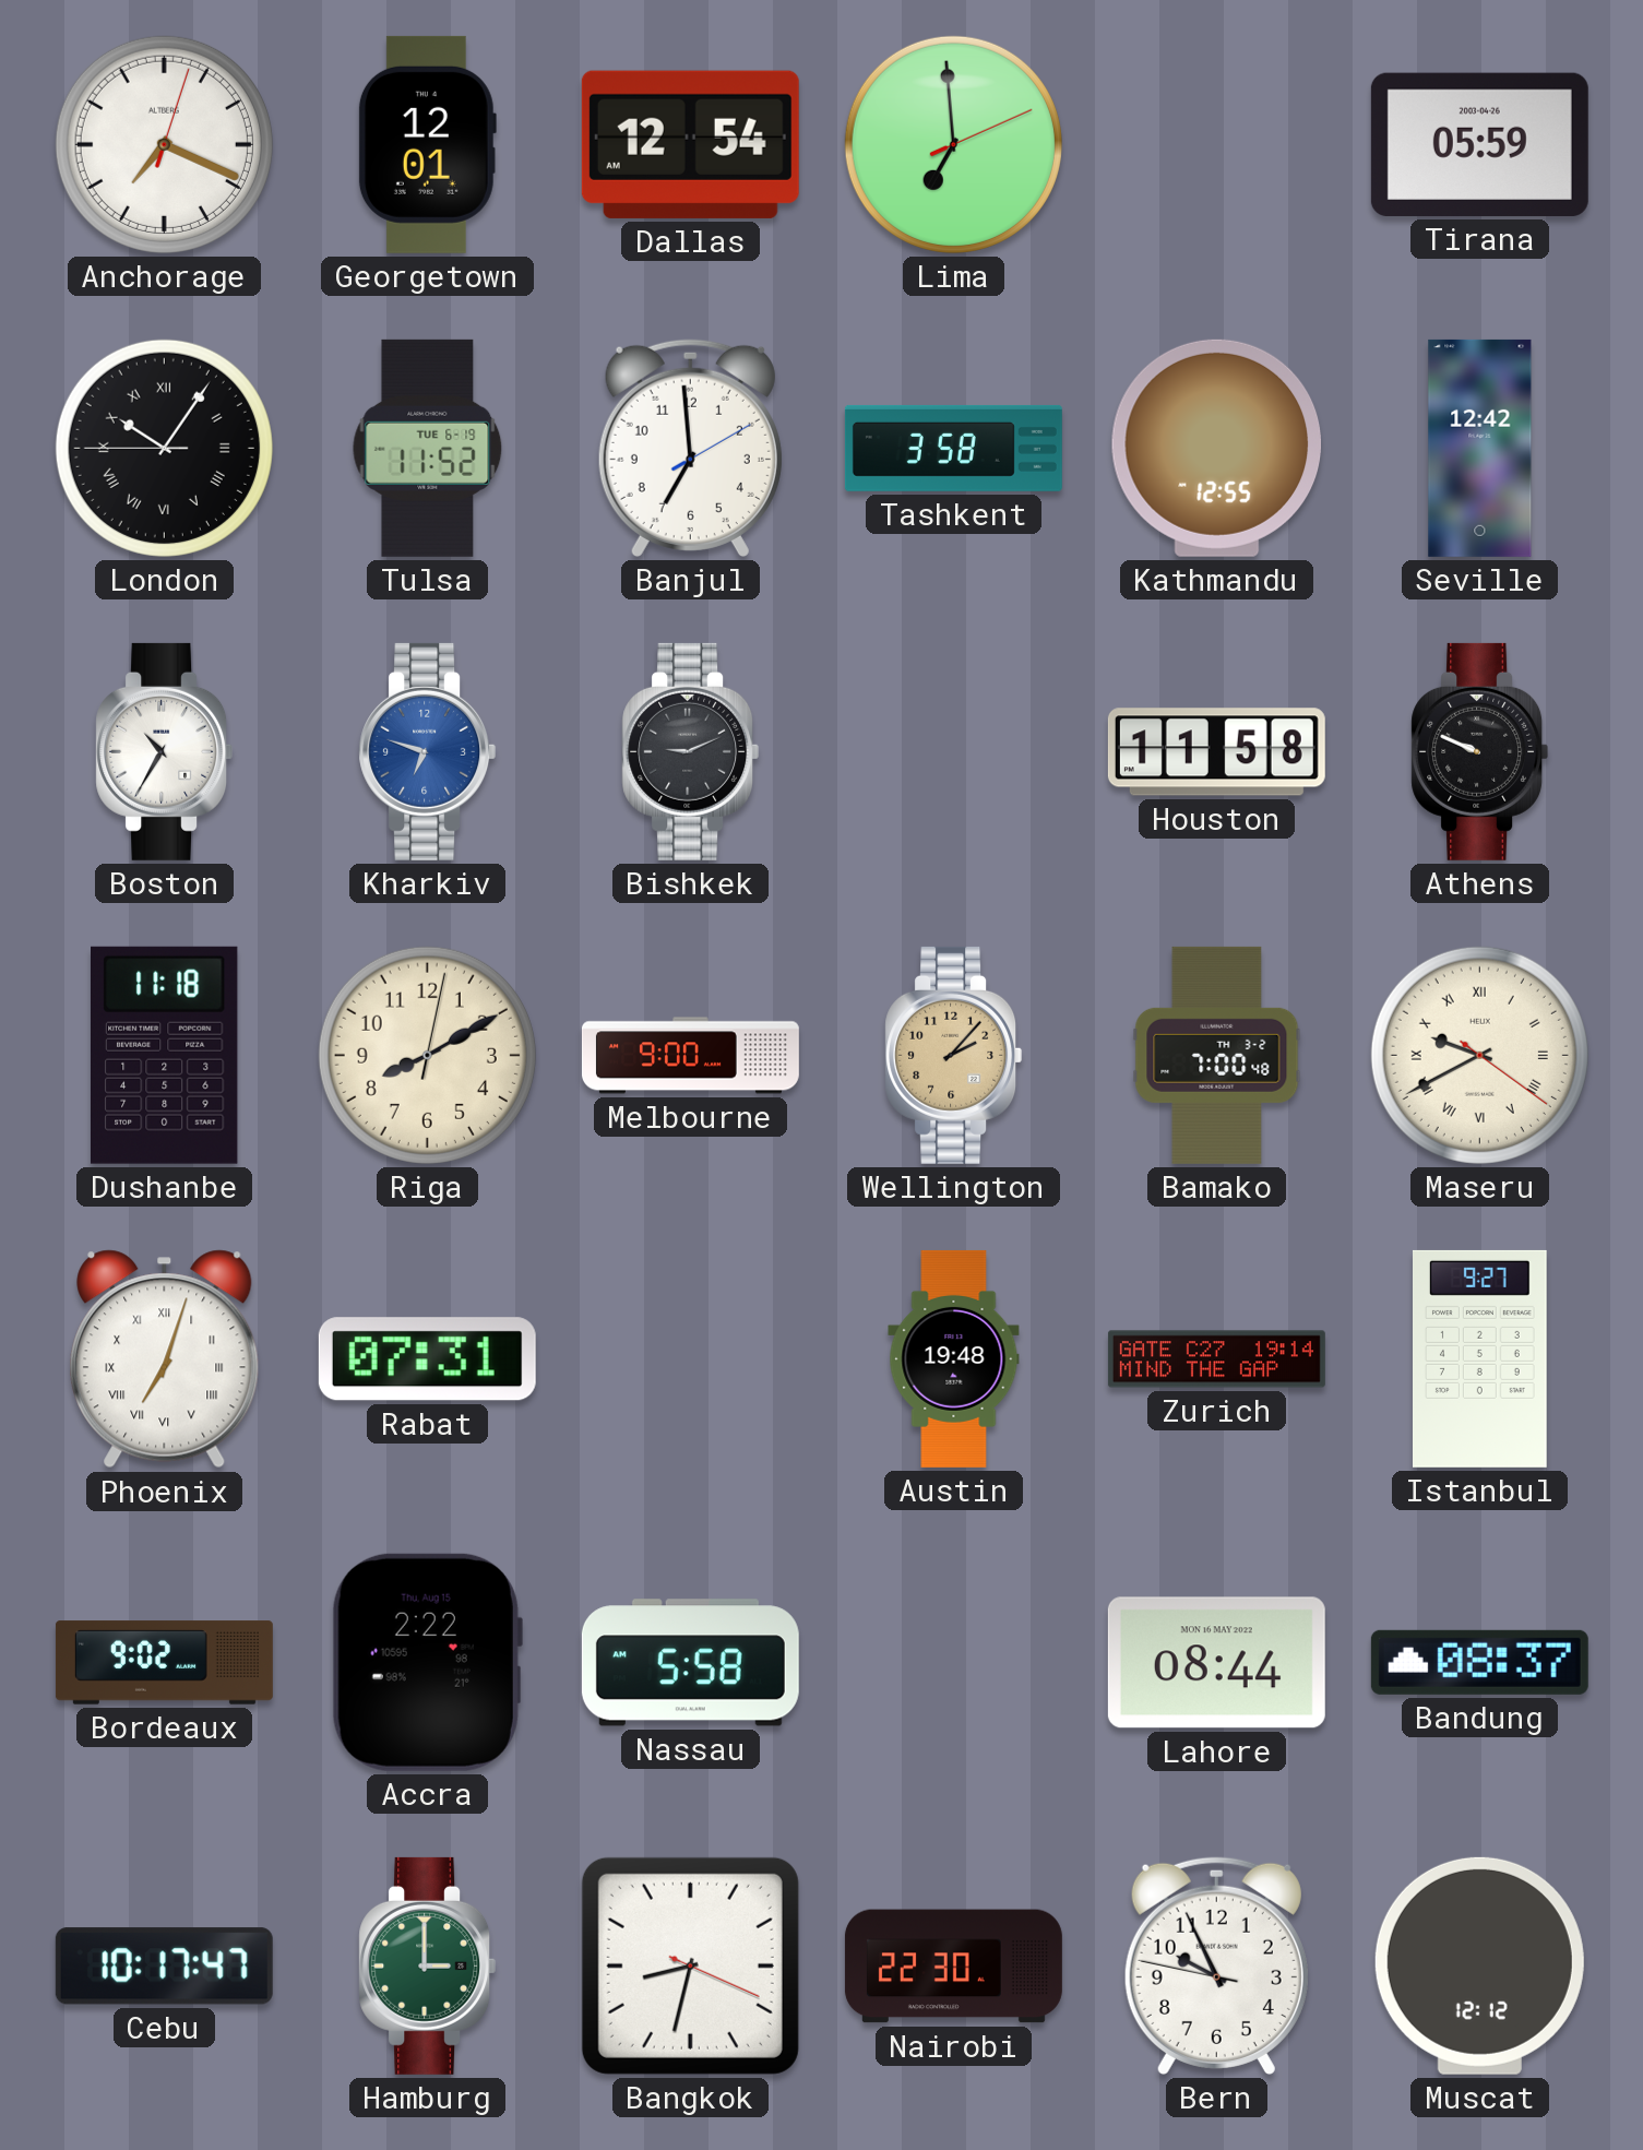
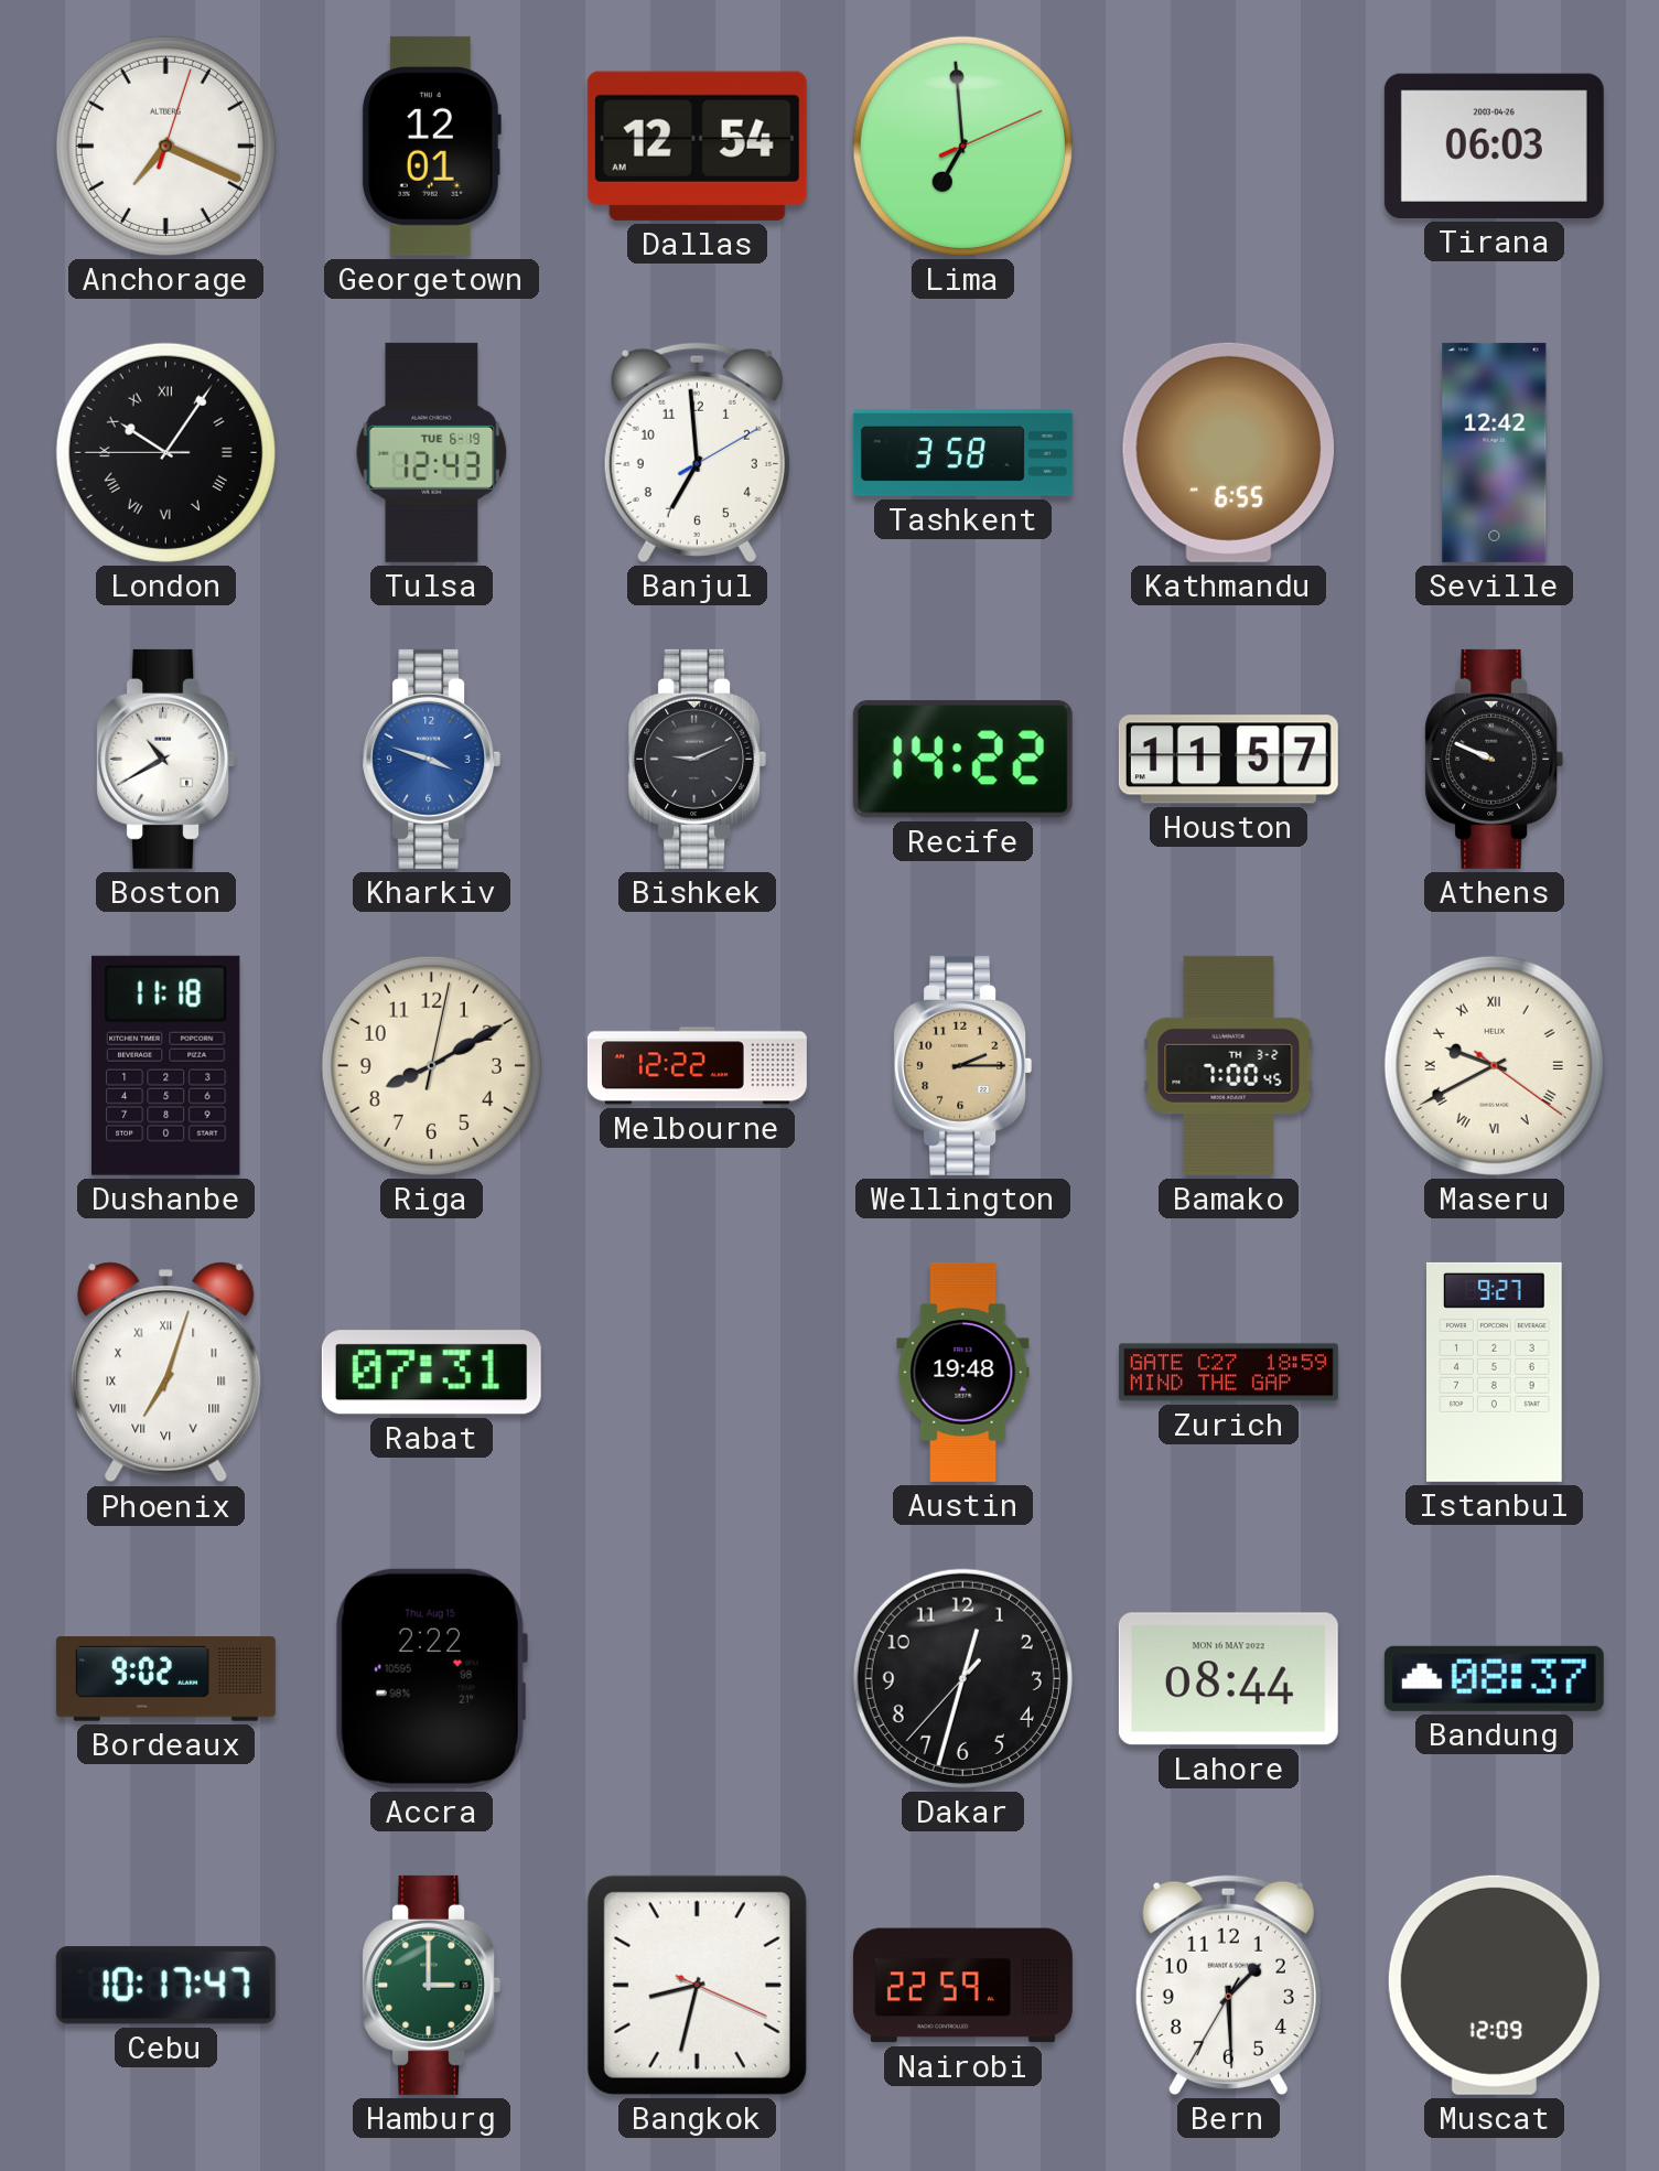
Tirana: 05:59 -> 06:03 (1494, 146)
Tulsa: 11:52 -> 12:43 (432, 452)
Kathmandu: 12:55 -> 6:55 (1228, 452)
Boston: 10:35 -> 10:40 (166, 759)
Kharkiv: 6:48 -> 3:48 (432, 759)
Recife: none -> 14:22 (962, 760)
Houston: 11:58 -> 11:57 (1228, 760)
Melbourne: 9:00 -> 12:22 (697, 1066)
Wellington: 2:07 -> 2:15 (963, 1065)
Bamako: 7:00:48 -> 7:00:45 (1229, 1065)
Zurich: 19:14 -> 18:59 (1228, 1373)
Nassau: 5:58 -> none (690, 1663)
Dakar: none -> 12:32 (962, 1678)
Nairobi: 22:30 -> 22:59 (962, 1986)
Bern: 9:55 -> 1:29 (1228, 1985)
Muscat: 12:12 -> 12:09 (1494, 1985)
